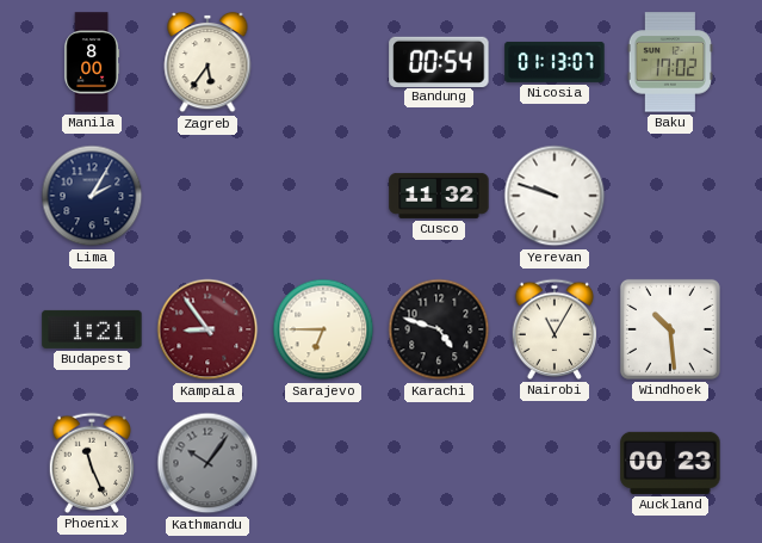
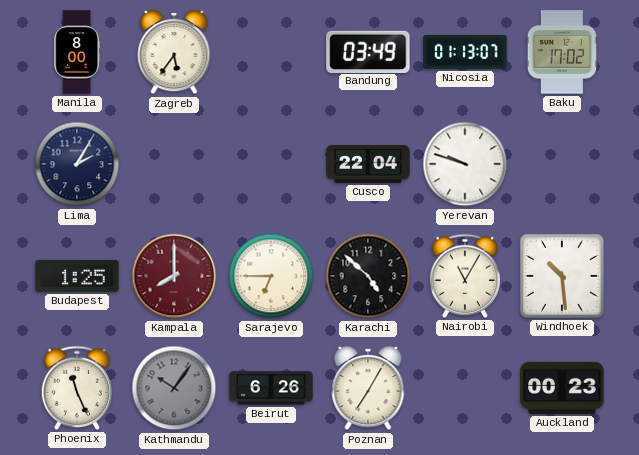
Bandung: 00:54 -> 03:49 (368, 51)
Cusco: 11:32 -> 22:04 (368, 164)
Budapest: 1:21 -> 1:25 (77, 276)
Kampala: 8:54 -> 8:00 (174, 276)
Karachi: 4:48 -> 4:52 (368, 276)
Beirut: none -> 6:26 (271, 388)
Poznan: none -> 7:05 (368, 388)
